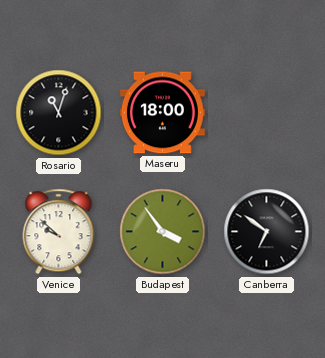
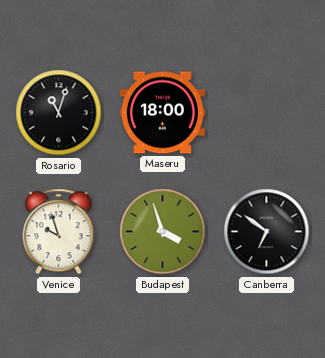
Venice: 9:52 -> 9:57 (59, 232)
Budapest: 3:54 -> 3:57 (163, 232)
